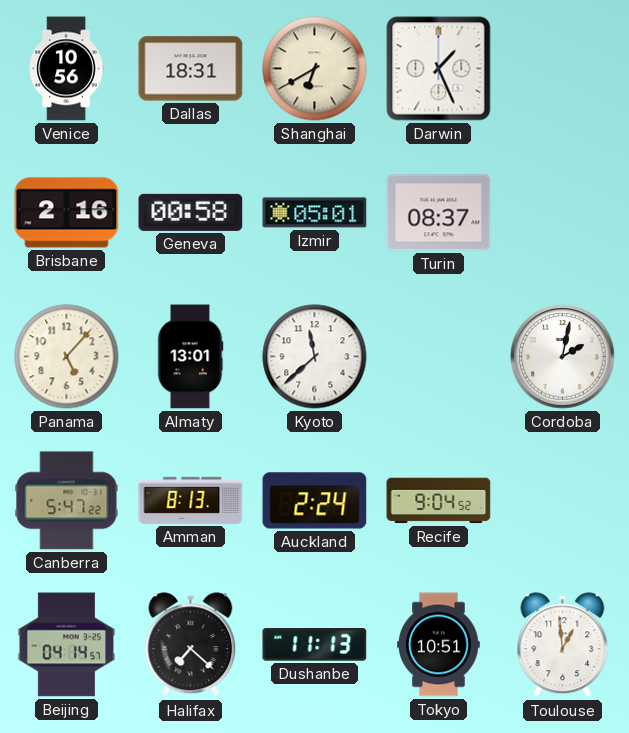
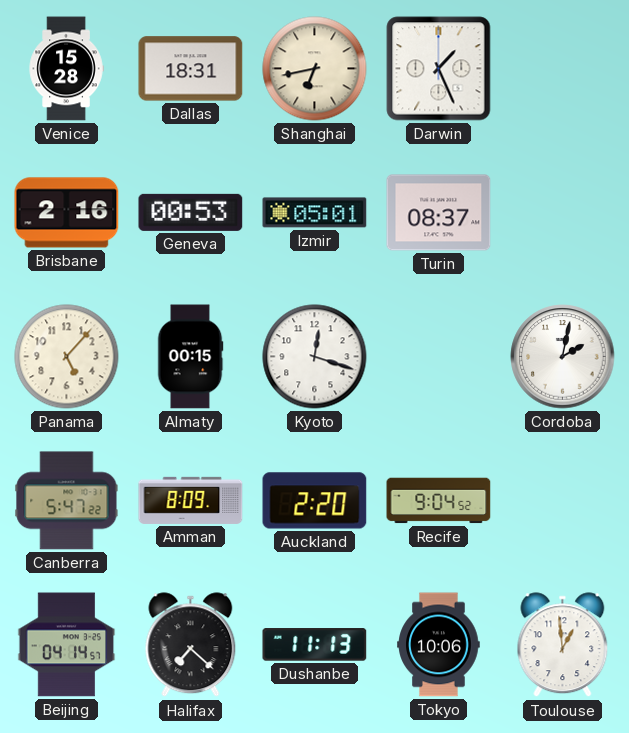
Venice: 10:56 -> 15:28 (66, 69)
Shanghai: 6:40 -> 6:43 (315, 69)
Geneva: 00:58 -> 00:53 (191, 212)
Almaty: 13:01 -> 00:15 (190, 357)
Kyoto: 11:38 -> 12:18 (315, 357)
Amman: 8:13 -> 8:09 (191, 500)
Auckland: 2:24 -> 2:20 (315, 501)
Tokyo: 10:51 -> 10:06 (439, 645)
